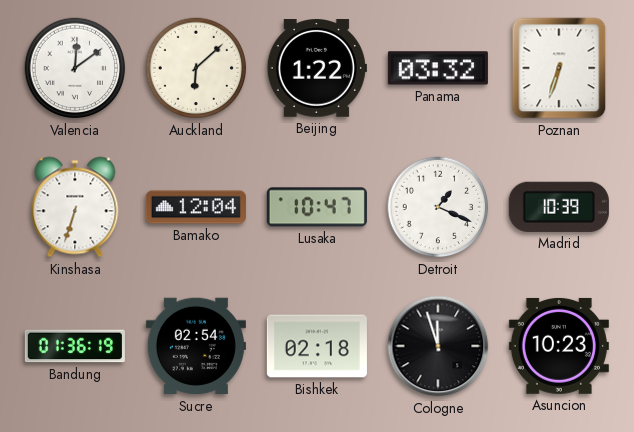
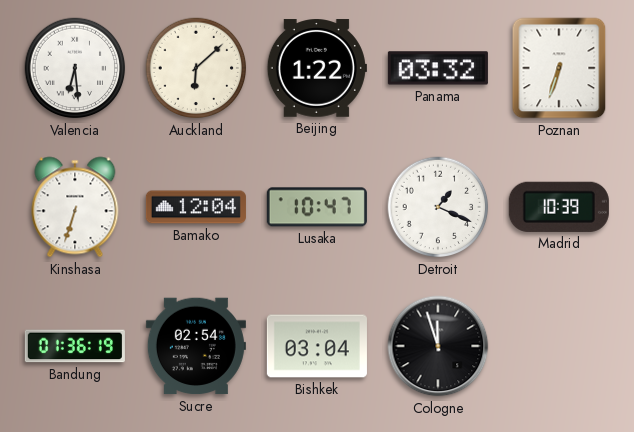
Valencia: 12:09 -> 6:29 (75, 68)
Bishkek: 02:18 -> 03:04 (317, 346)
Asuncion: 10:23 -> none (559, 346)
